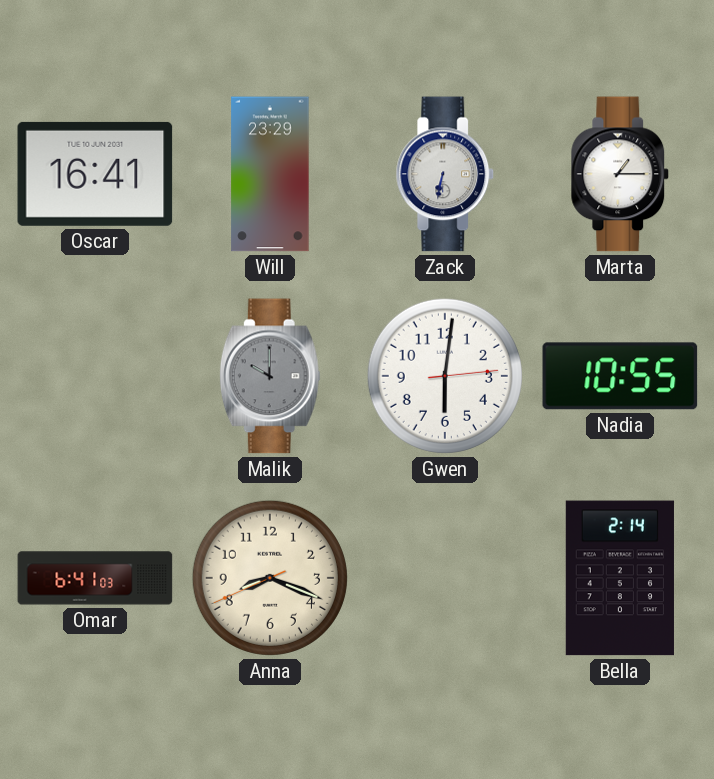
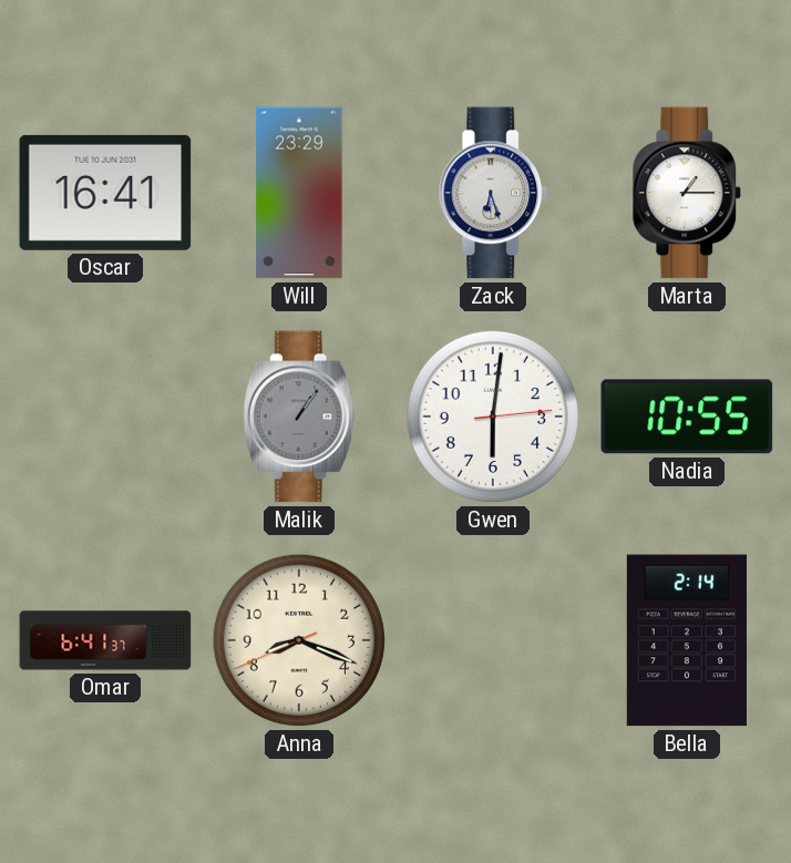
Zack: 6:32 -> 6:27 (493, 193)
Malik: 10:00 -> 1:06 (299, 417)
Omar: 6:41:03 -> 6:41:37 (105, 640)
